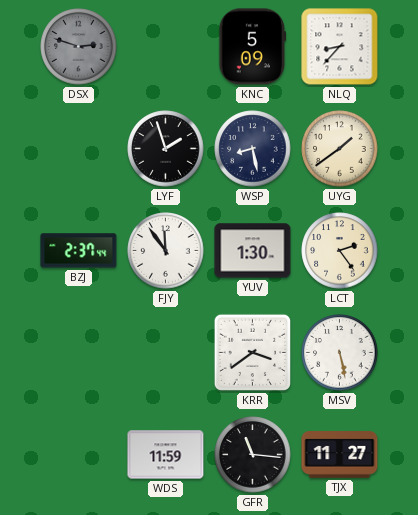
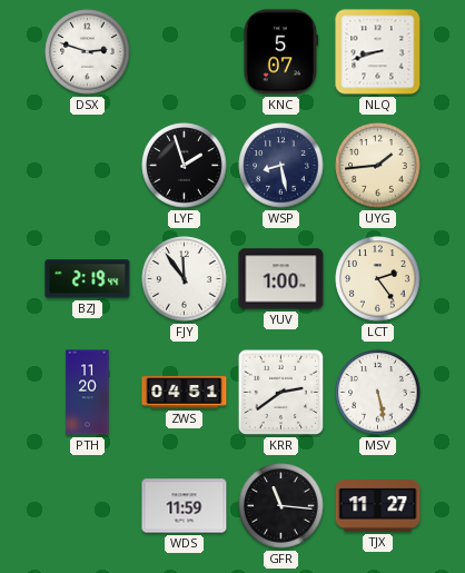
DSX dial: grey -> white (88, 52)
KNC: 5:09 -> 5:07 (281, 52)
NLQ: 8:37 -> 8:42 (378, 52)
UYG: 1:39 -> 1:44 (378, 166)
BZJ: 2:37 -> 2:19 (88, 279)
YUV: 1:30 -> 1:00 (281, 279)
PTH: none -> 11:20 (88, 393)
ZWS: none -> 04:51 (185, 393)
KRR: 3:39 -> 2:39 (281, 393)
